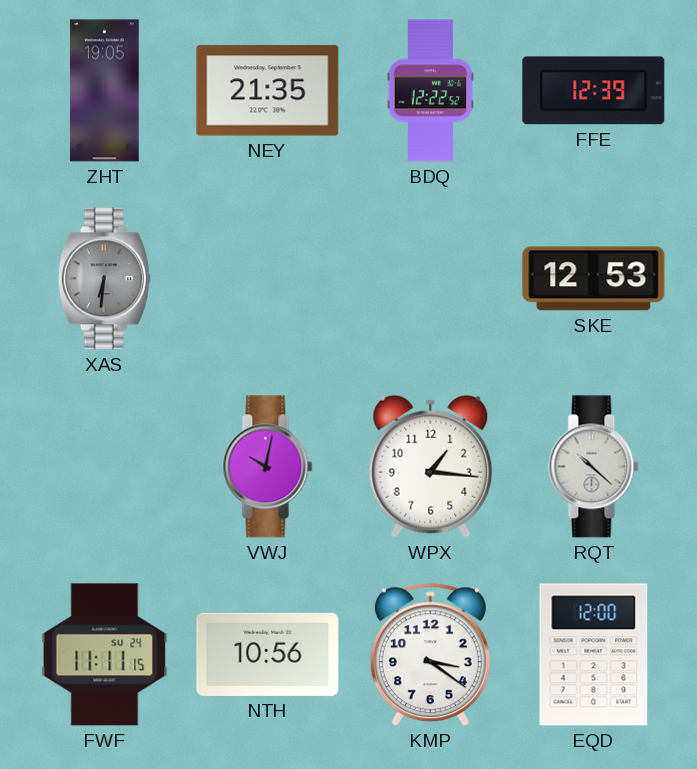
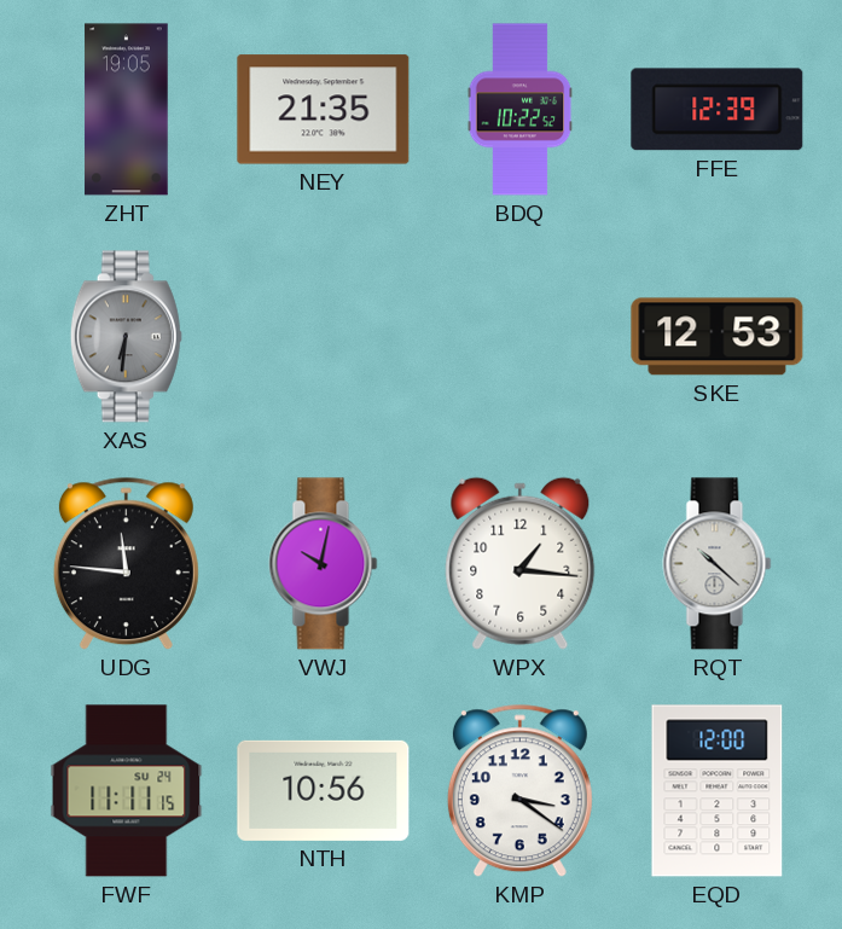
BDQ: 12:22 -> 10:22 (521, 110)
UDG: none -> 11:46 (126, 564)
